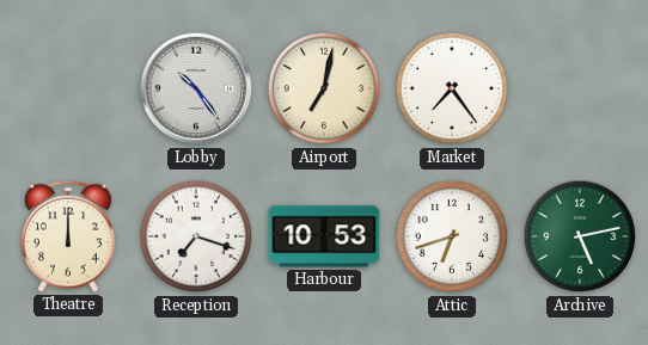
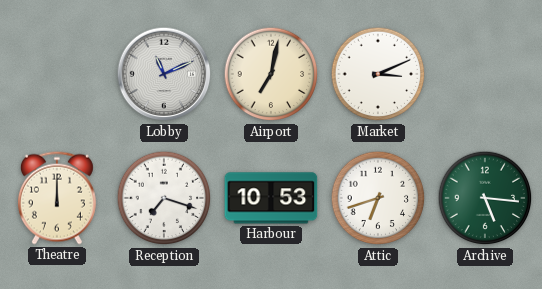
Lobby: 10:24 -> 11:11 (164, 74)
Market: 7:24 -> 3:11 (378, 74)
Archive: 5:13 -> 5:16 (485, 198)
